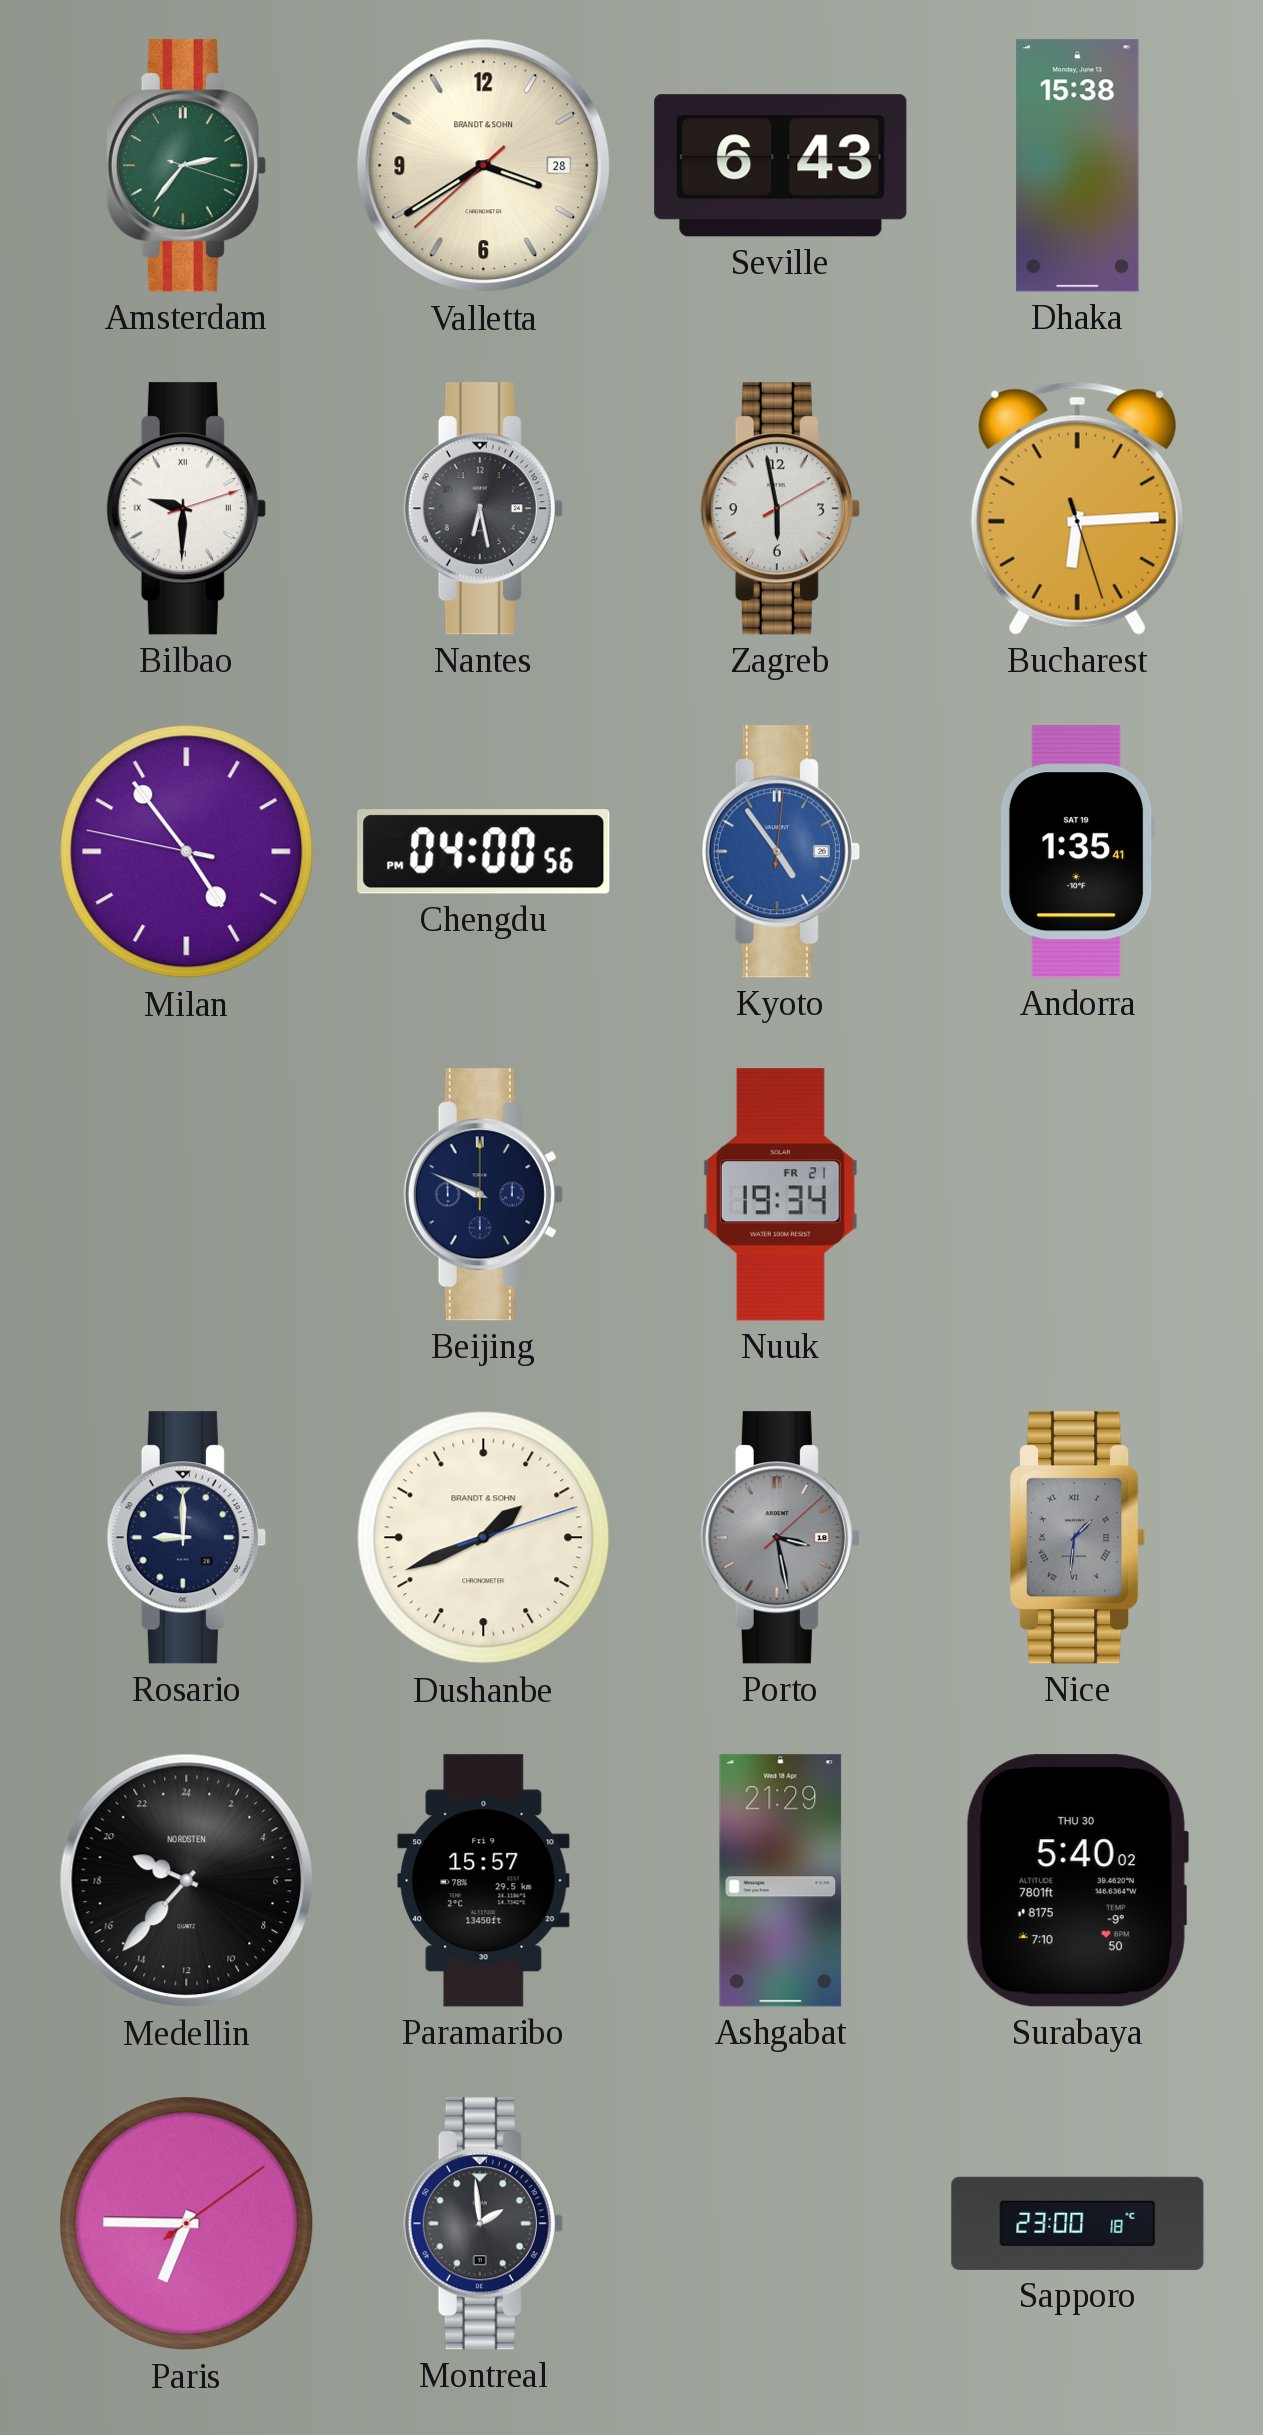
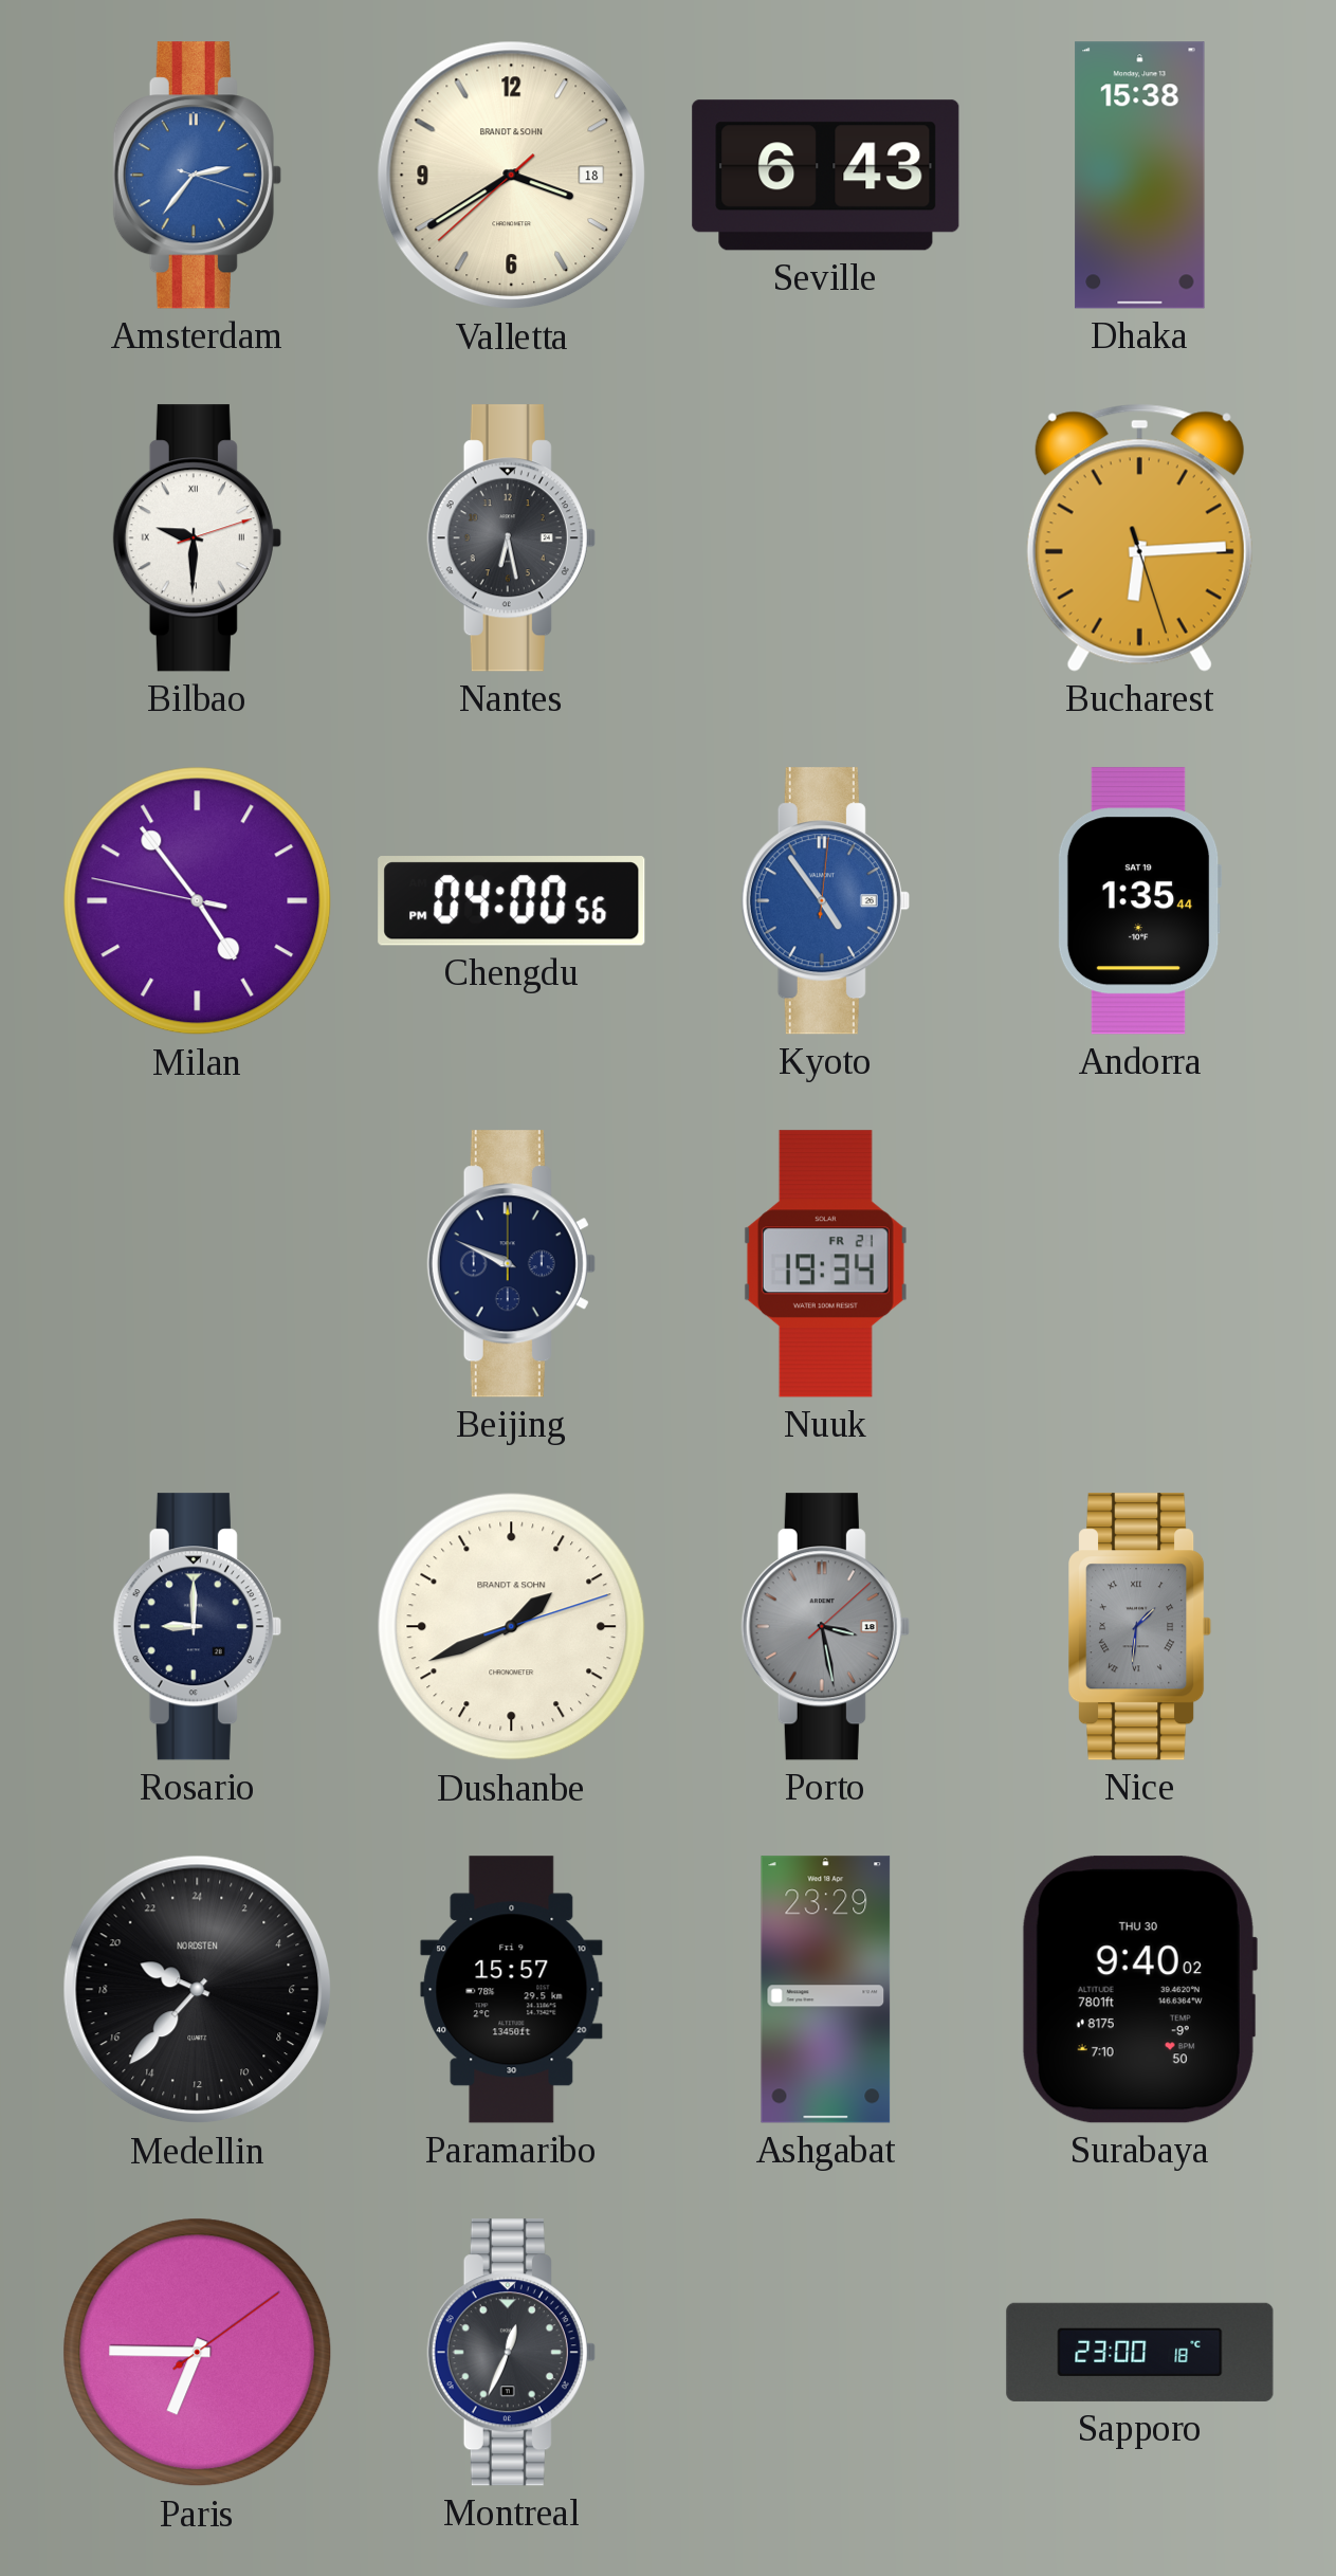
Amsterdam dial: green -> blue (197, 176)
Valletta date: 28 -> 18 (512, 176)
Zagreb: 5:58 -> none (780, 509)
Andorra: 1:35:41 -> 1:35:44 (1139, 901)
Ashgabat: 21:29 -> 23:29 (826, 1990)
Surabaya: 5:40 -> 9:40 (1139, 1990)
Montreal: 1:59 -> 12:34 (511, 2353)
